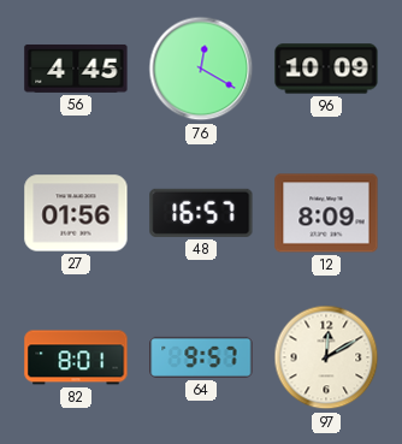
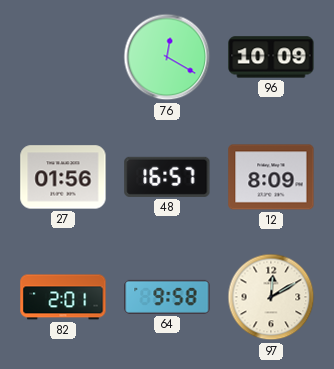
56: 4:45 -> none (76, 69)
82: 8:01 -> 2:01 (63, 297)
64: 9:57 -> 9:58 (167, 297)
